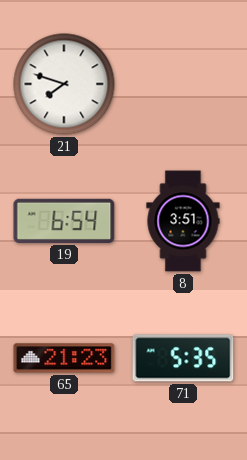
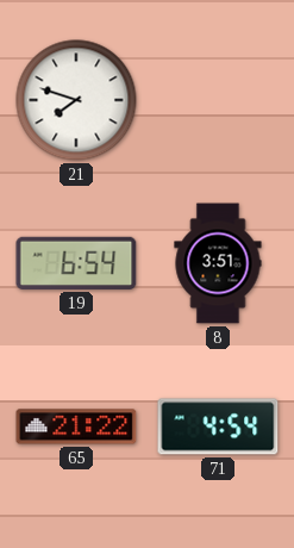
65: 21:23 -> 21:22 (76, 426)
71: 5:35 -> 4:54 (218, 426)
